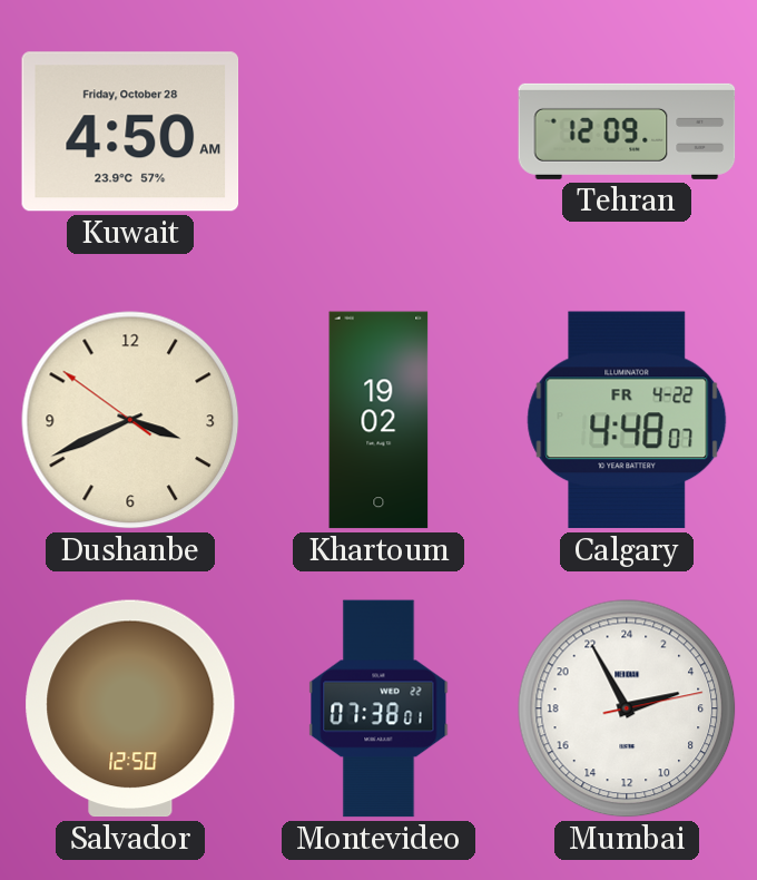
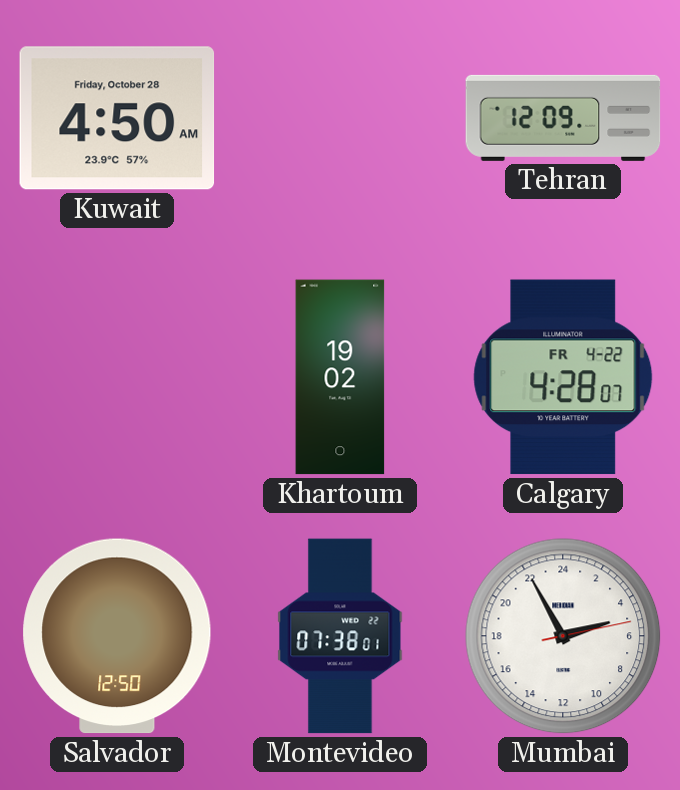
Dushanbe: 3:40 -> none (130, 420)
Calgary: 4:48 -> 4:28 (563, 377)
